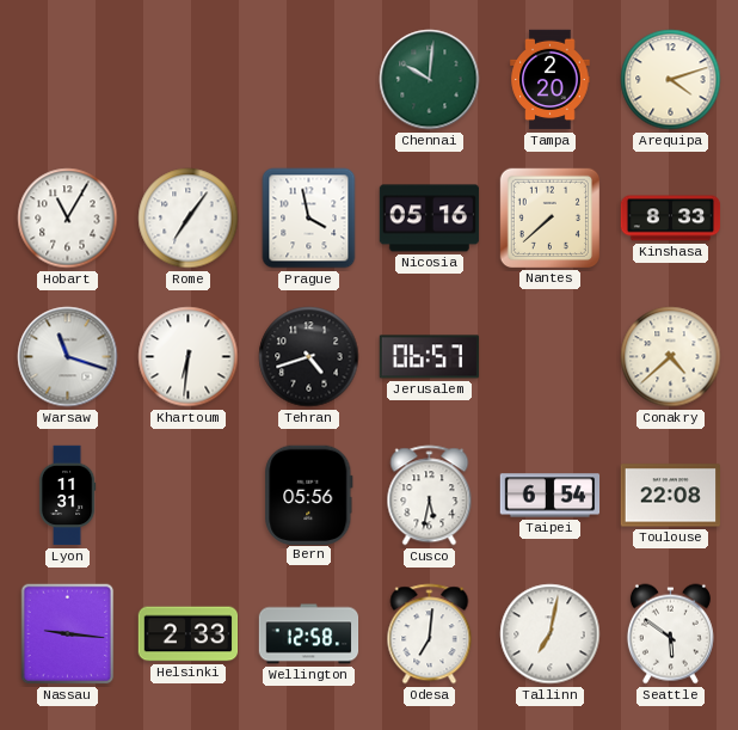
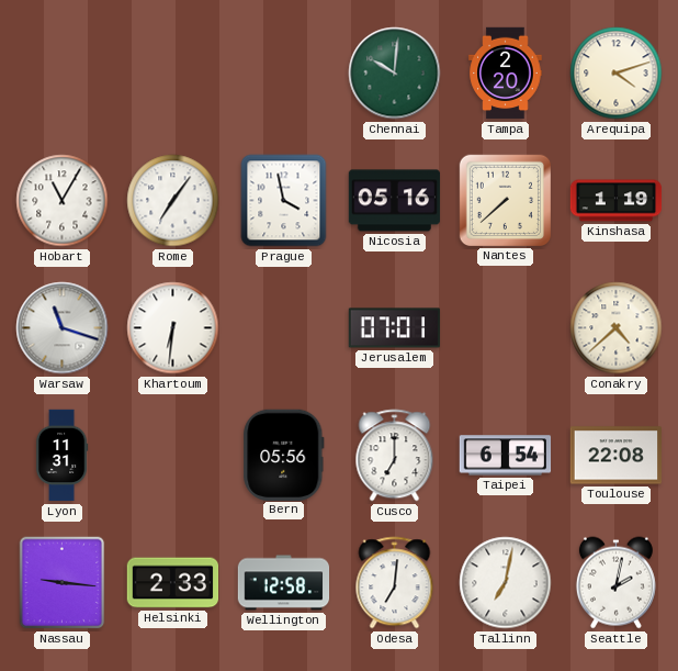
Kinshasa: 8:33 -> 1:19 (617, 201)
Tehran: 4:42 -> none (309, 357)
Jerusalem: 06:57 -> 07:01 (395, 328)
Cusco: 5:32 -> 7:00 (395, 456)
Seattle: 5:51 -> 2:02 (615, 583)
